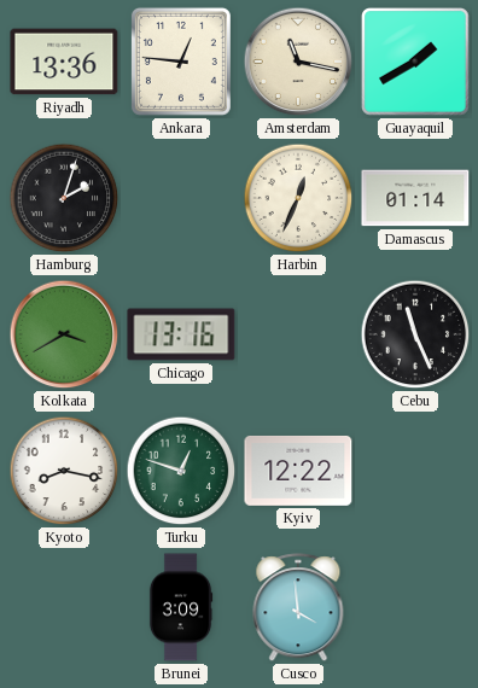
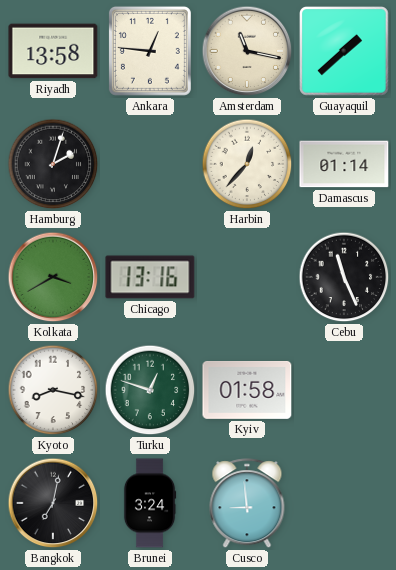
Riyadh: 13:36 -> 13:58 (53, 51)
Guayaquil: 1:40 -> 1:38 (344, 51)
Harbin: 12:34 -> 12:37 (247, 164)
Kyiv: 12:22 -> 01:58 (247, 390)
Bangkok: none -> 7:02 (53, 503)
Brunei: 3:09 -> 3:24 (150, 503)
Cusco: 3:59 -> 8:59 (247, 504)
